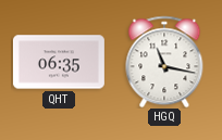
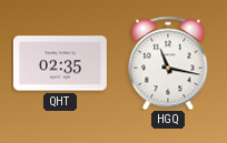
QHT: 06:35 -> 02:35 (60, 63)
